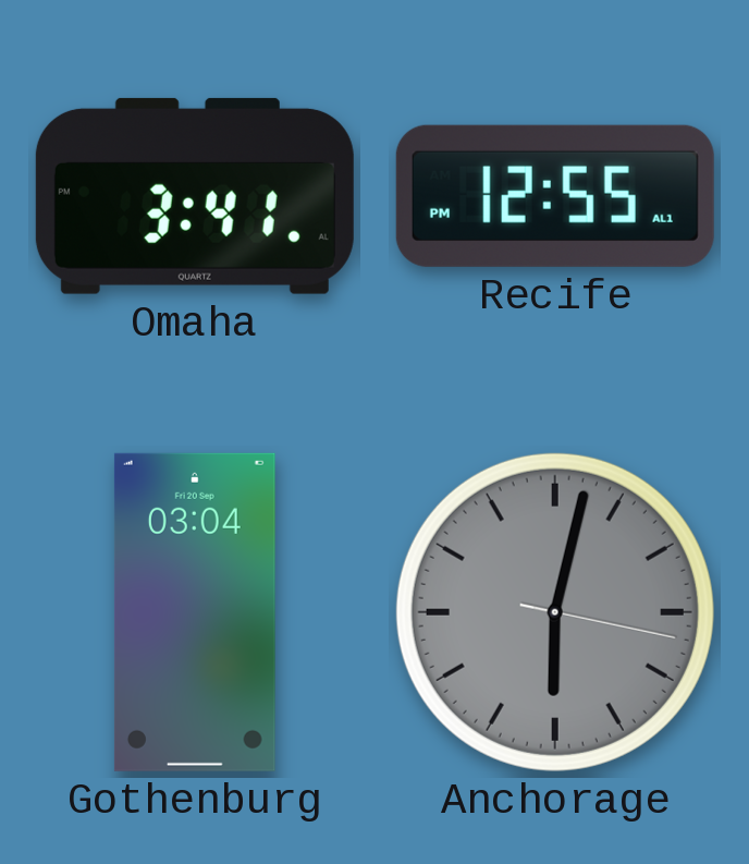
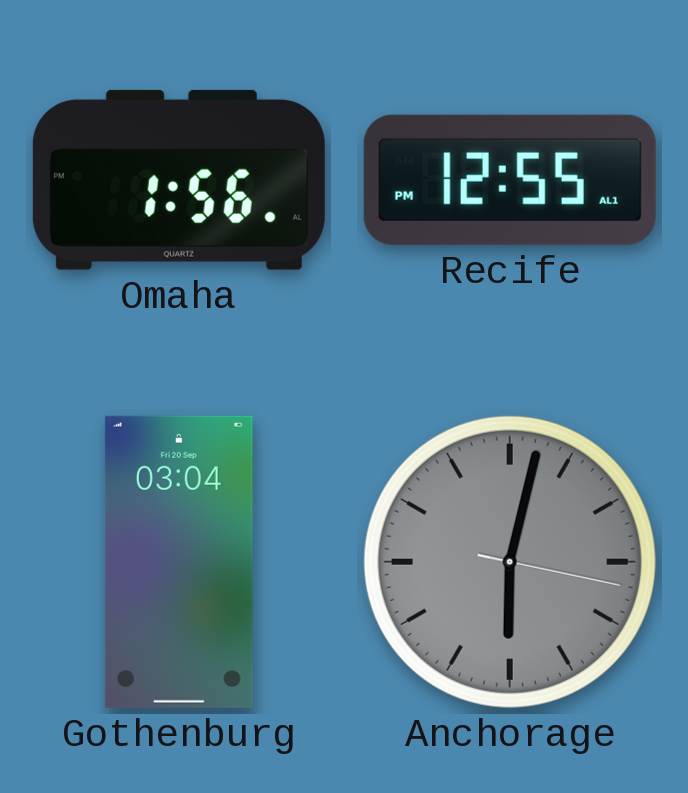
Omaha: 3:41 -> 1:56 (179, 180)
